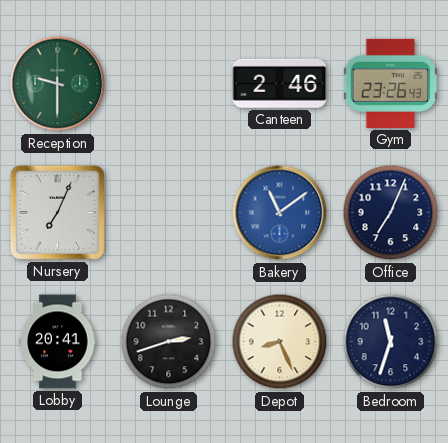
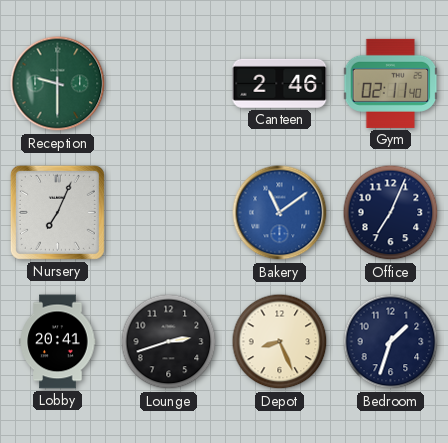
Gym: 23:26 -> 02:11 (391, 83)
Bedroom: 11:33 -> 1:33 (391, 342)
